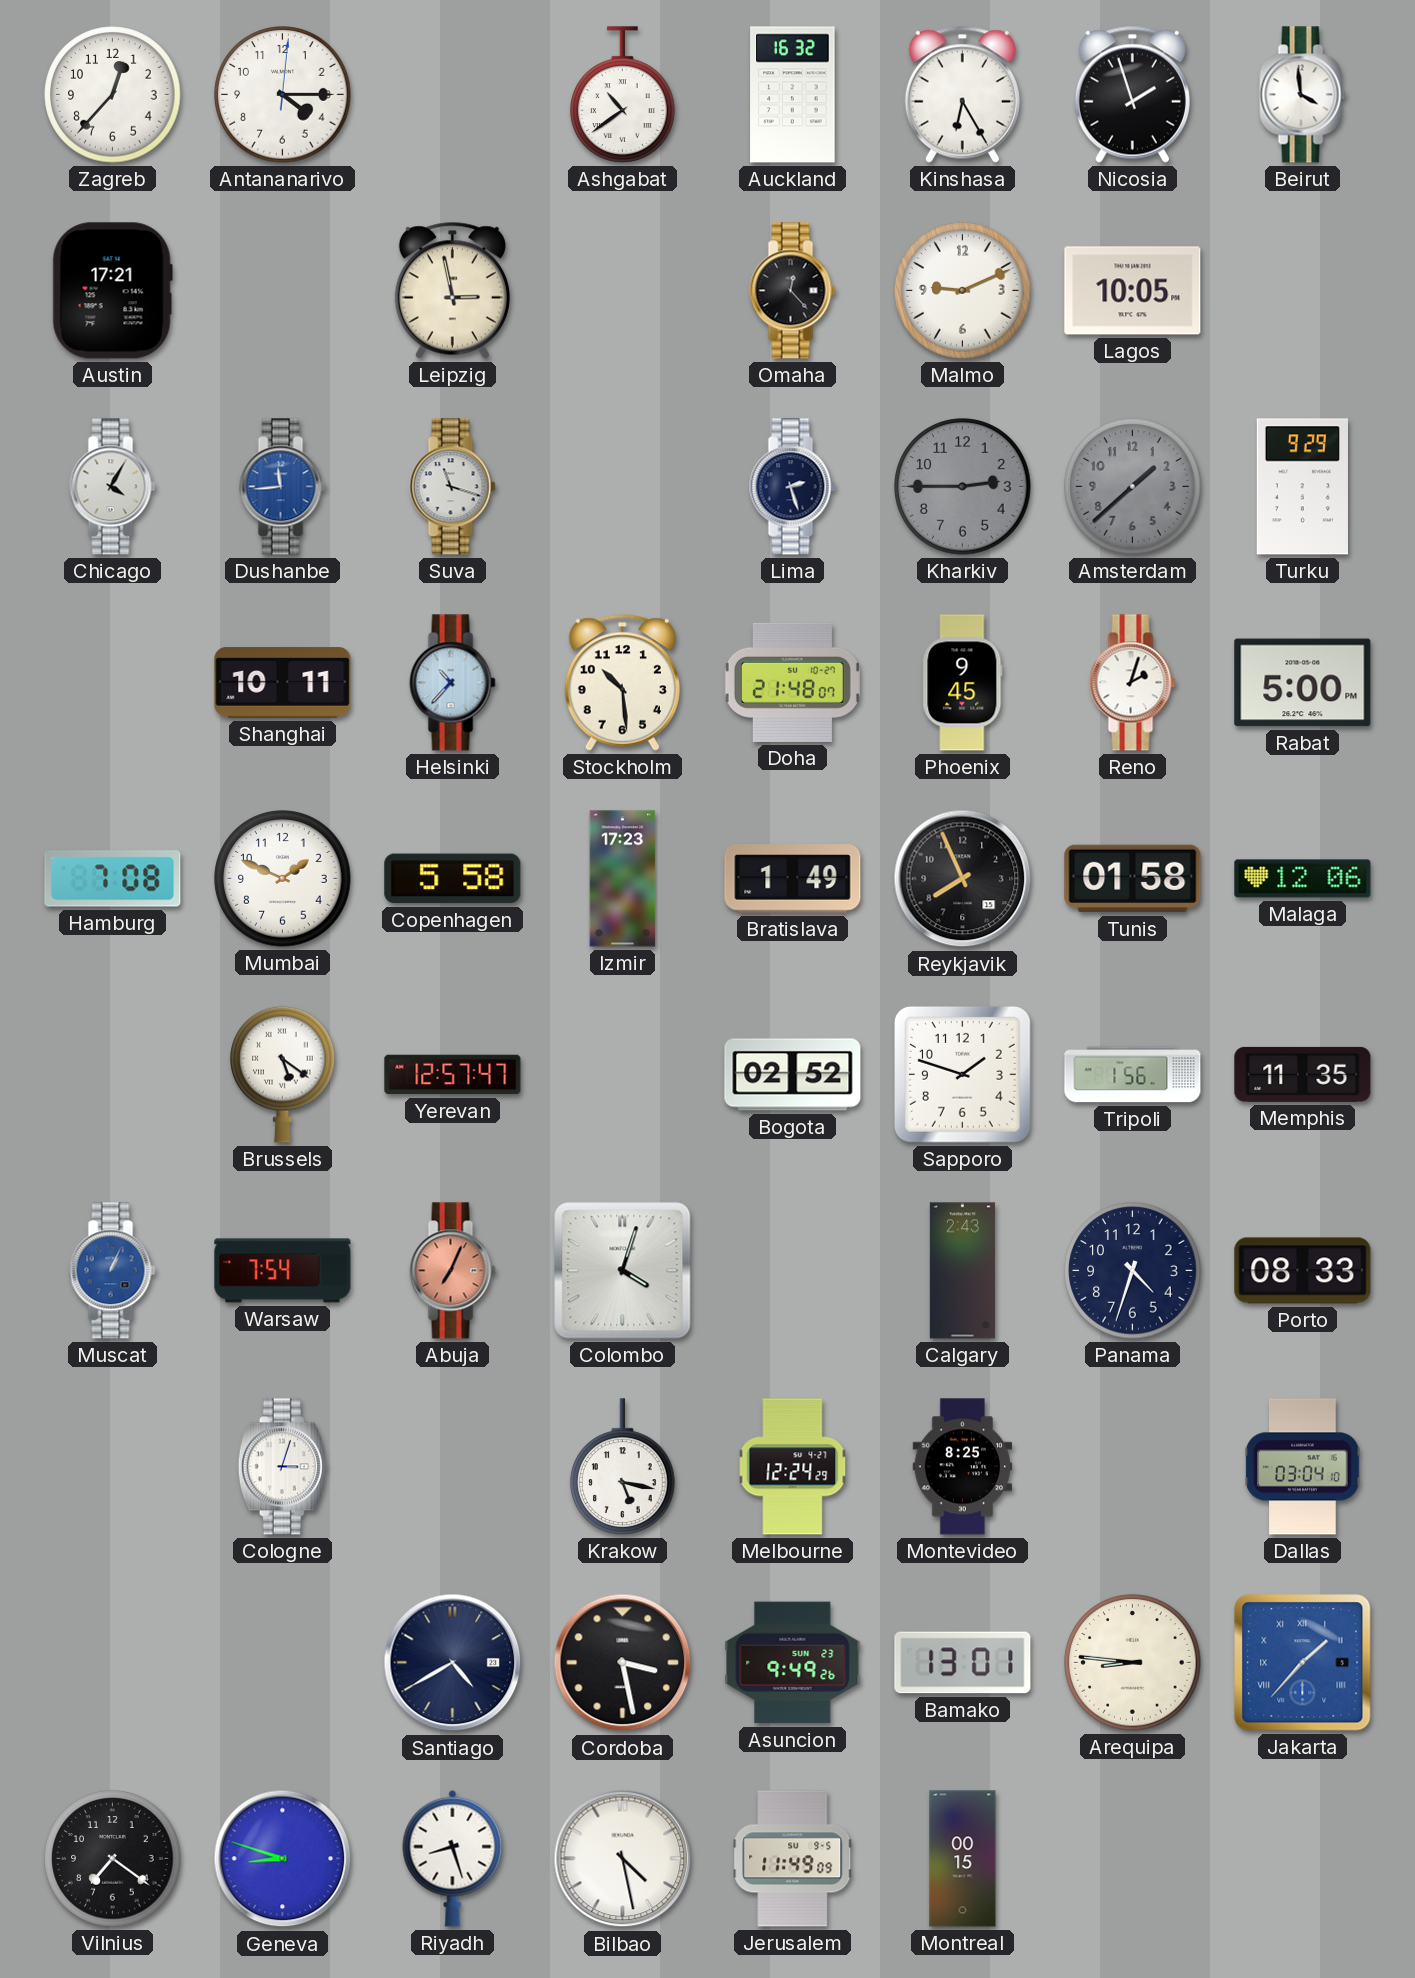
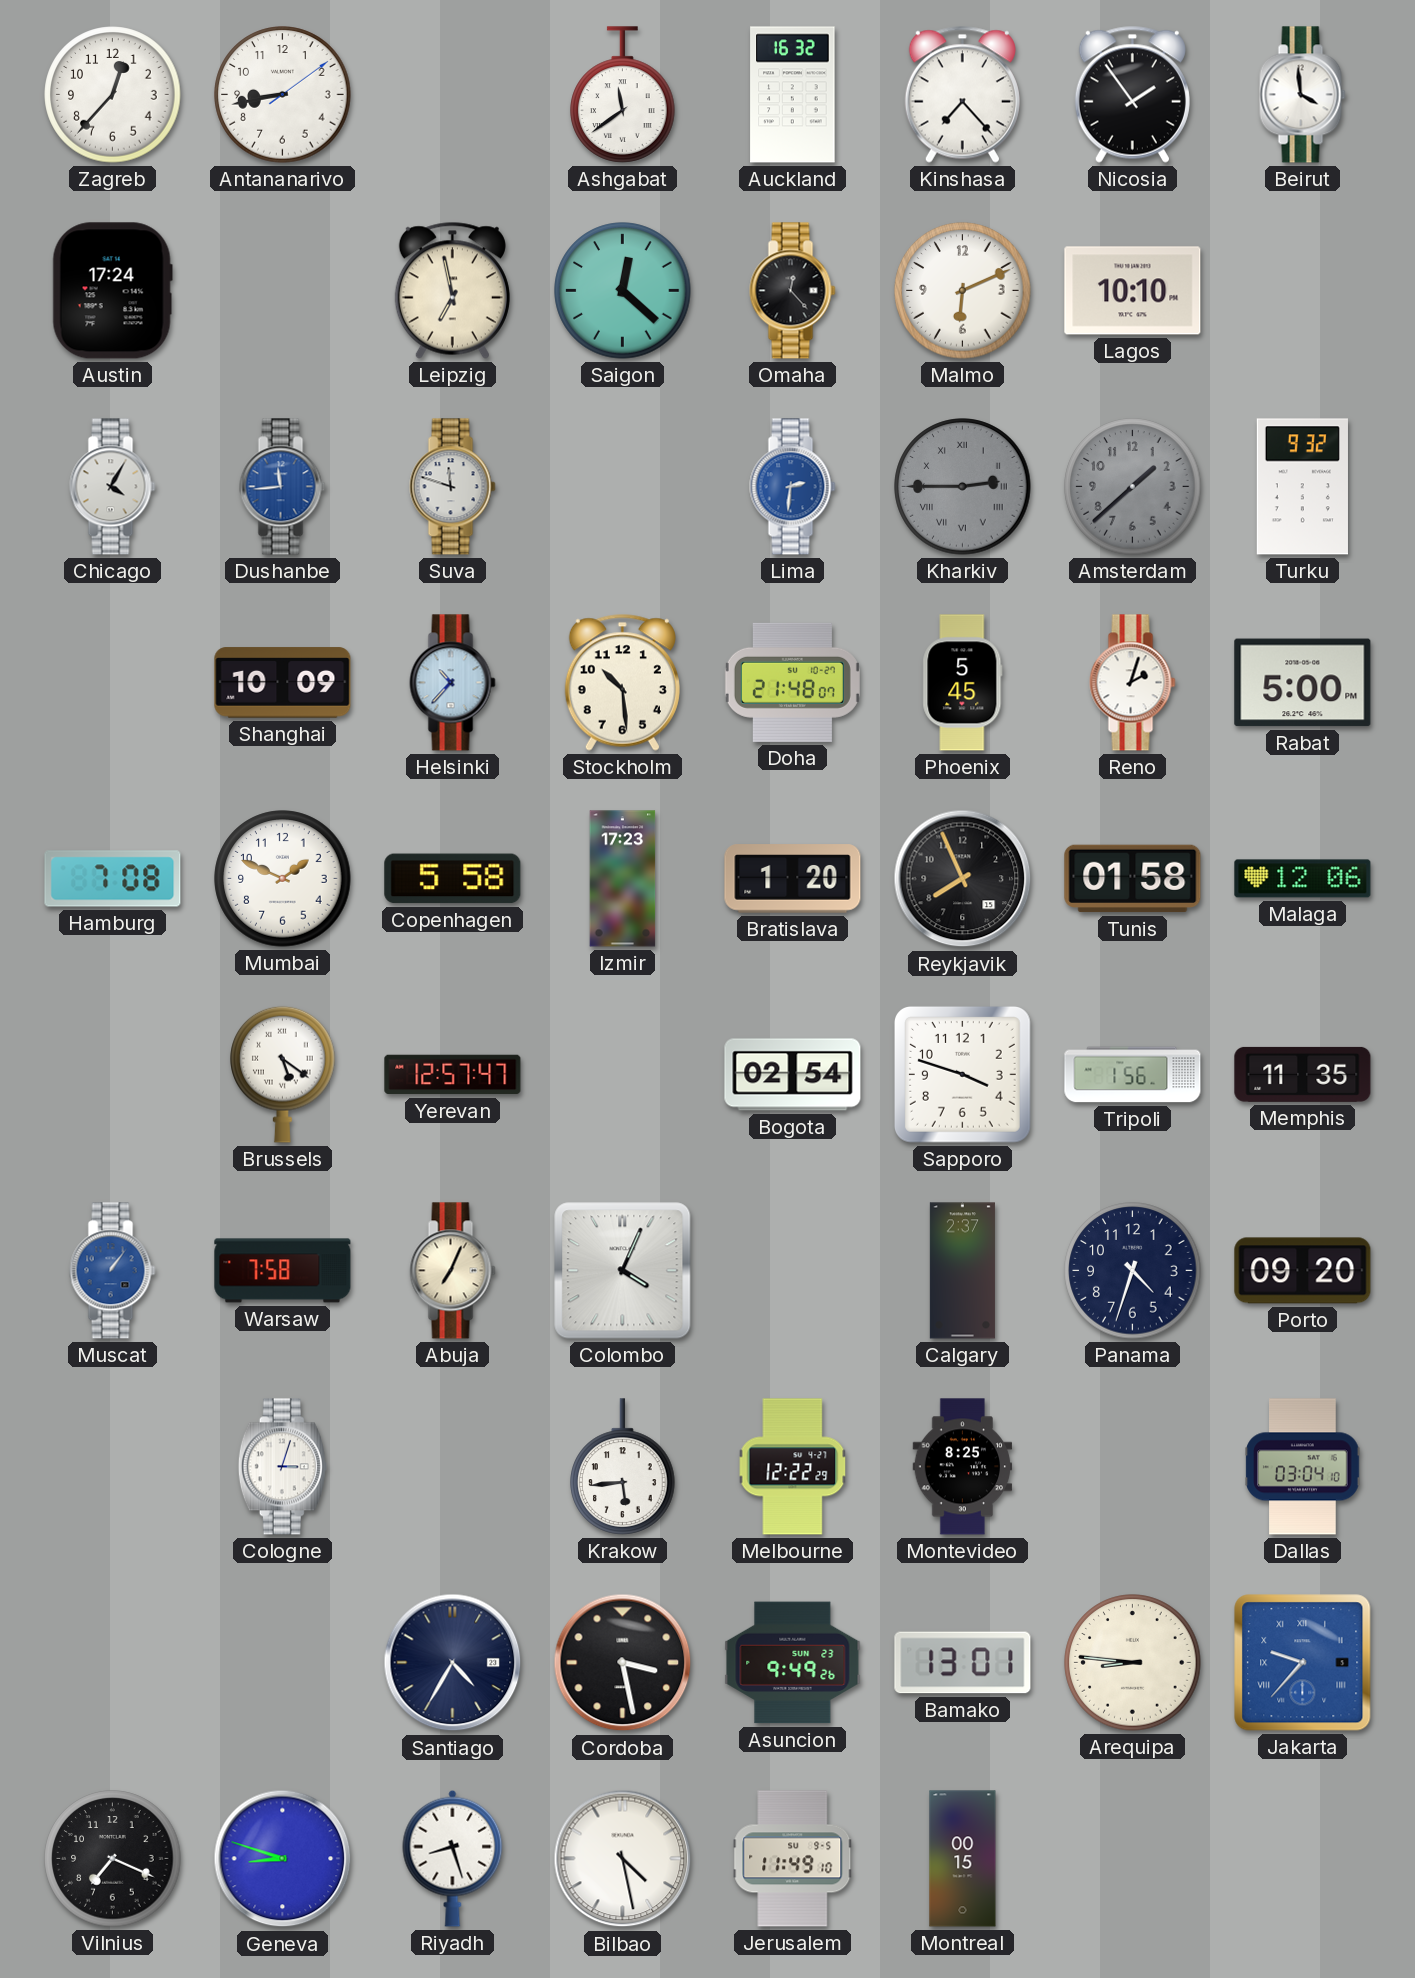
Antananarivo: 4:15 -> 8:43 (283, 95)
Ashgabat: 10:39 -> 11:39 (623, 95)
Kinshasa: 6:25 -> 7:23 (962, 94)
Nicosia: 1:57 -> 1:54 (1132, 94)
Austin: 17:21 -> 17:24 (112, 291)
Leipzig: 2:58 -> 6:58 (452, 290)
Saigon: none -> 12:22 (623, 291)
Malmo: 9:11 -> 6:11 (963, 291)
Lagos: 10:05 -> 10:10 (1133, 291)
Suva: 11:18 -> 11:48 (453, 487)
Lima: 2:27 -> 2:31 (793, 487)
Lima dial: navy -> blue (793, 487)
Kharkiv numerals: Arabic -> Roman (963, 487)
Turku: 9:29 -> 9:32 (1302, 487)
Shanghai: 10:11 -> 10:09 (283, 683)
Phoenix: 9:45 -> 5:45 (963, 683)
Bratislava: 1:49 -> 1:20 (793, 879)
Bogota: 02:52 -> 02:54 (793, 1075)
Sapporo: 1:48 -> 3:48 (962, 1074)
Muscat: 1:04 -> 1:06 (113, 1271)
Warsaw: 7:54 -> 7:58 (283, 1271)
Abuja dial: salmon -> cream (453, 1271)
Colombo: 4:03 -> 4:04 (623, 1271)
Calgary: 2:43 -> 2:37 (962, 1271)
Porto: 08:33 -> 09:20 (1303, 1271)
Krakow: 5:17 -> 5:44 (623, 1467)
Melbourne: 12:24 -> 12:22 (793, 1467)
Santiago: 4:40 -> 4:35 (453, 1663)
Jakarta: 1:37 -> 9:37 (1303, 1663)
Vilnius: 7:21 -> 7:19 (113, 1859)
Jerusalem: 11:49:09 -> 11:49:10 (793, 1859)
